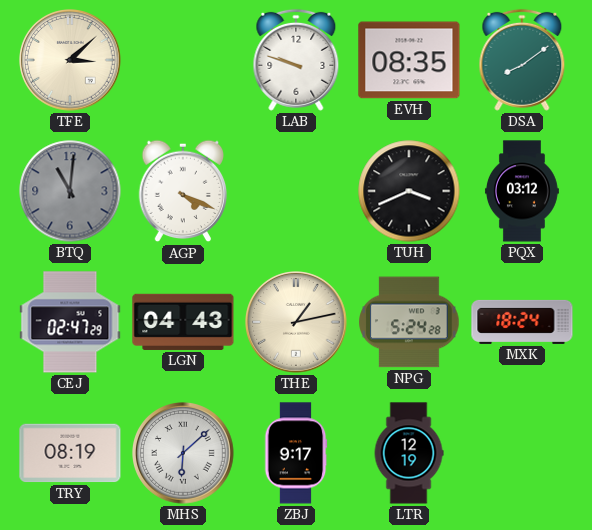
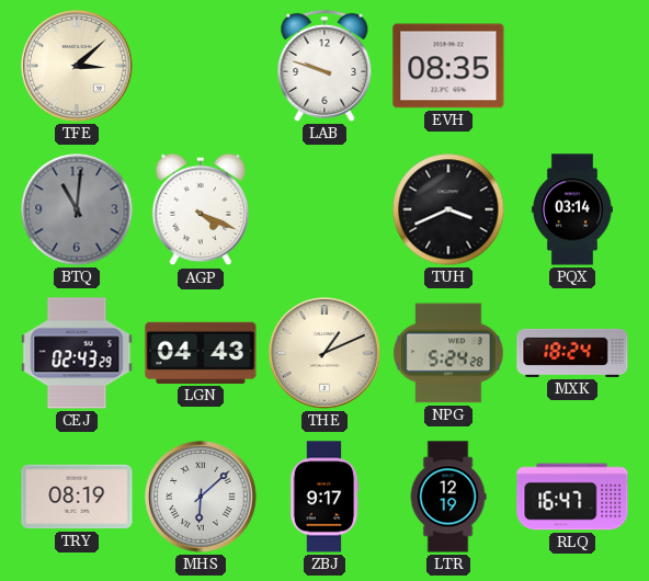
DSA: 8:09 -> none (522, 60)
PQX: 03:12 -> 03:14 (572, 209)
CEJ: 02:47 -> 02:43 (77, 353)
THE: 1:13 -> 1:11 (324, 353)
RLQ: none -> 16:47 (572, 497)
